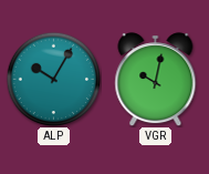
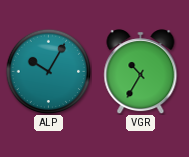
VGR: 10:02 -> 10:35 (141, 72)
